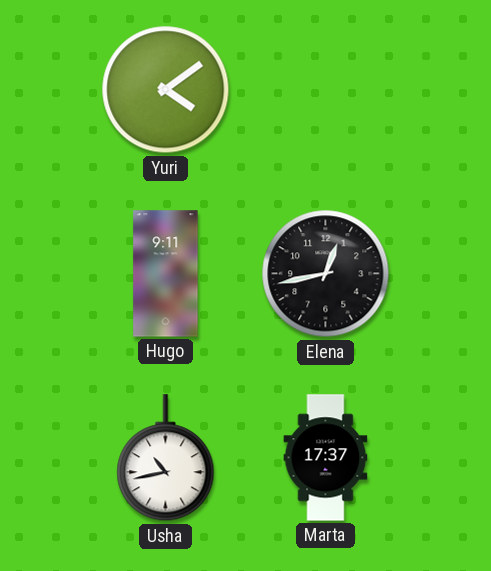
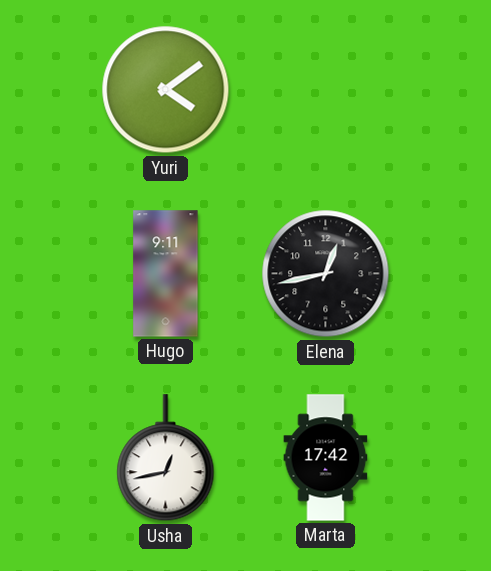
Usha: 10:43 -> 12:43 (166, 458)
Marta: 17:37 -> 17:42 (326, 458)
